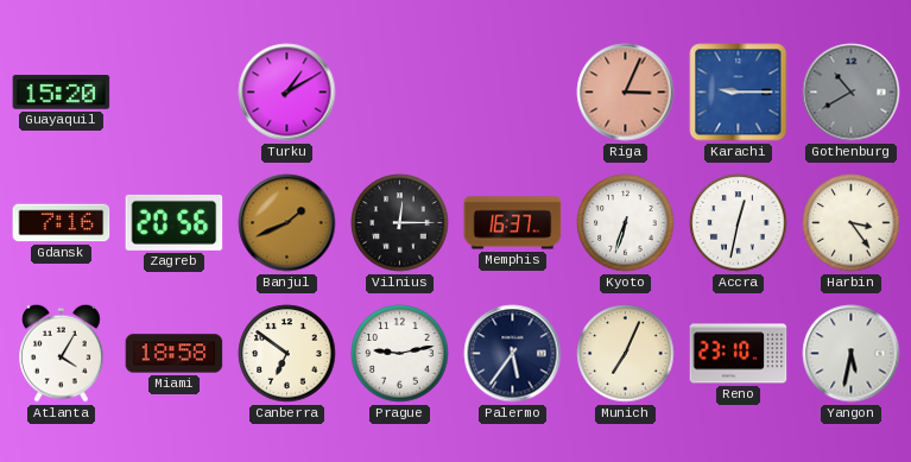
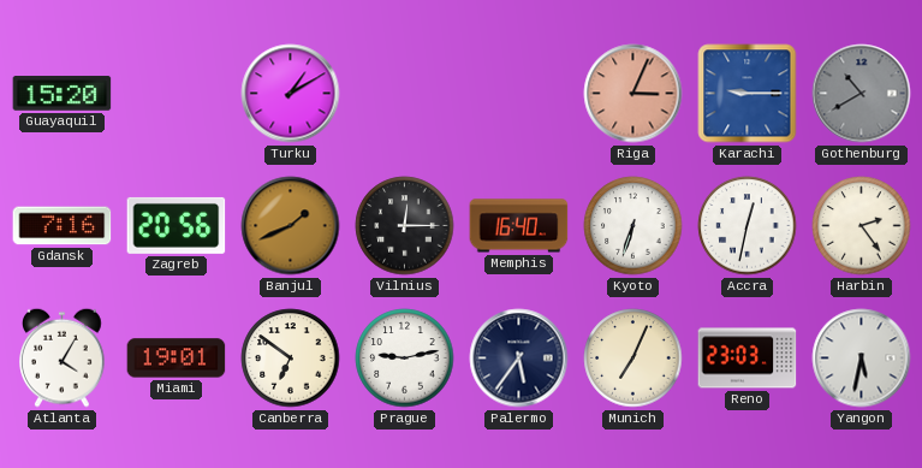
Memphis: 16:37 -> 16:40 (519, 226)
Harbin: 3:24 -> 2:24 (862, 226)
Miami: 18:58 -> 19:01 (177, 359)
Reno: 23:10 -> 23:03 (748, 359)
